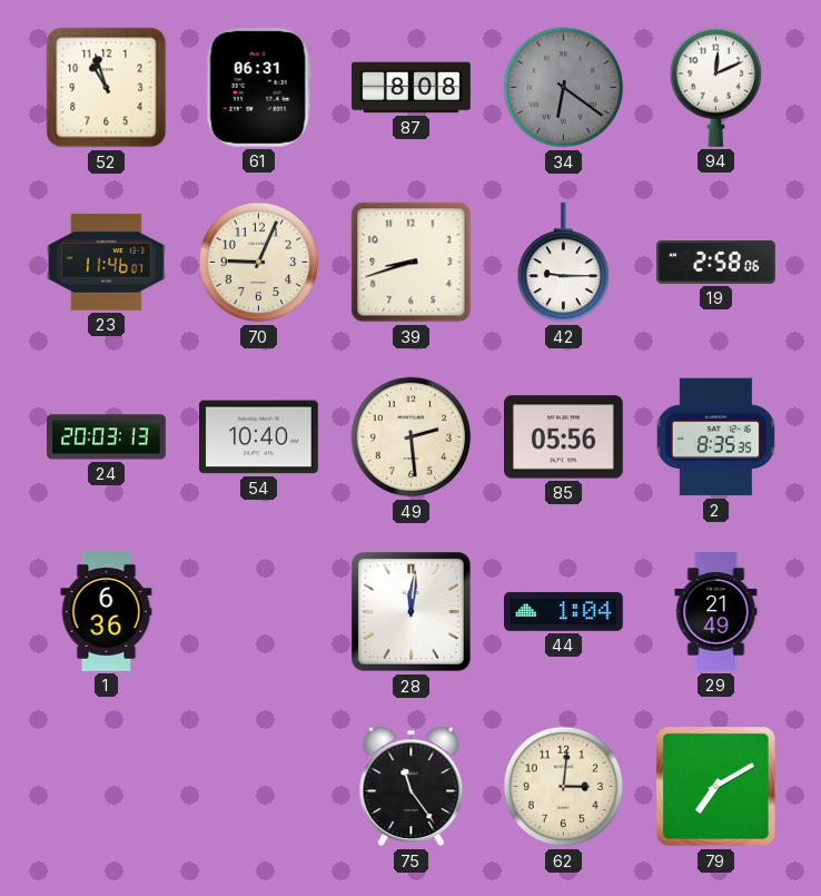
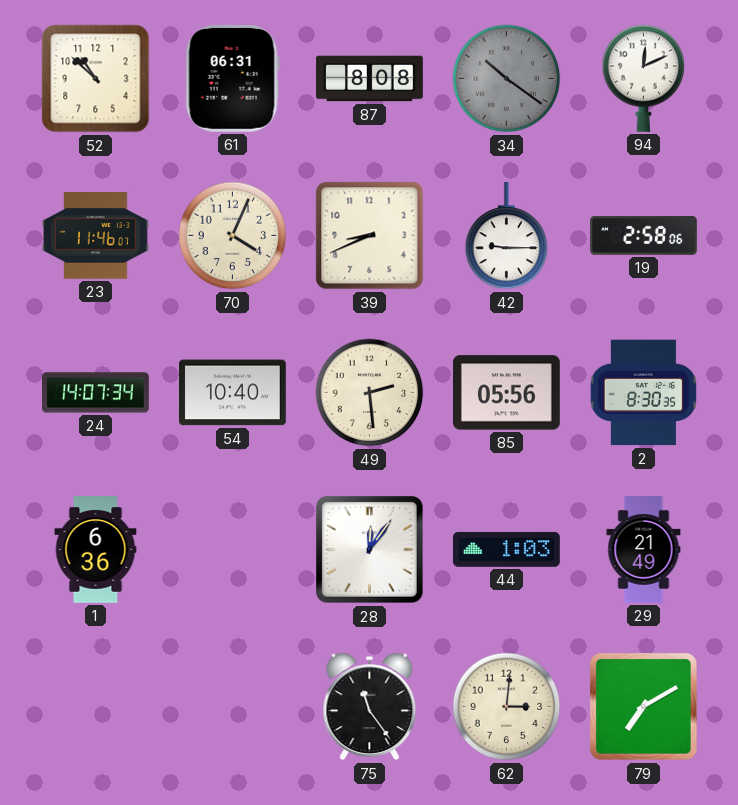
52: 10:57 -> 10:52 (96, 79)
34: 6:21 -> 10:21 (507, 79)
70: 9:04 -> 4:04 (233, 236)
39: 8:42 -> 8:41 (370, 236)
24: 20:03 -> 14:07 (96, 393)
2: 8:35 -> 8:30 (643, 393)
28: 12:01 -> 12:06 (370, 550)
44: 1:04 -> 1:03 (507, 549)
